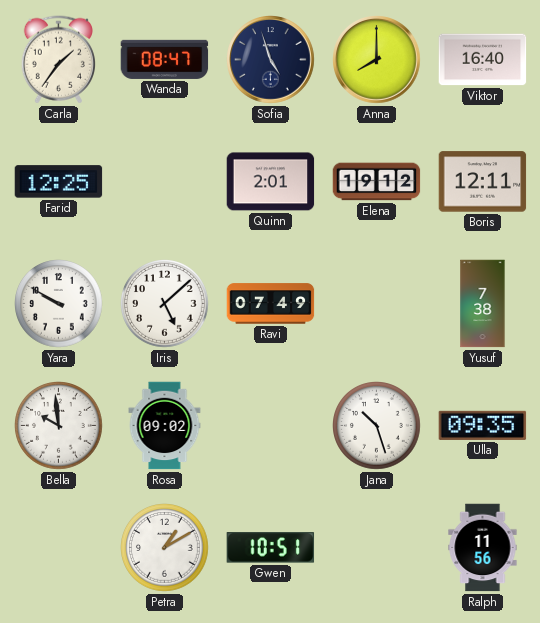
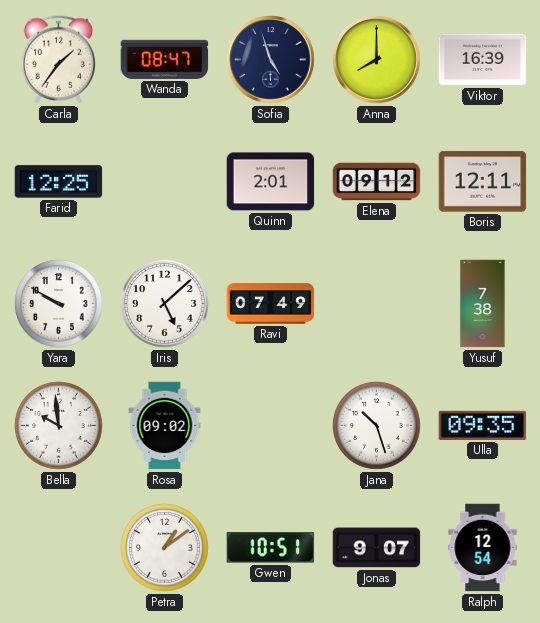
Viktor: 16:40 -> 16:39 (483, 60)
Elena: 19:12 -> 09:12 (377, 182)
Petra: 1:10 -> 1:09 (165, 548)
Jonas: none -> 9:07 (377, 548)
Ralph: 11:56 -> 12:54 (483, 548)
